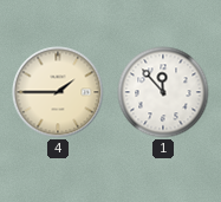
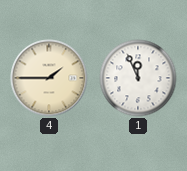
1: 11:53 -> 11:56 (138, 78)
